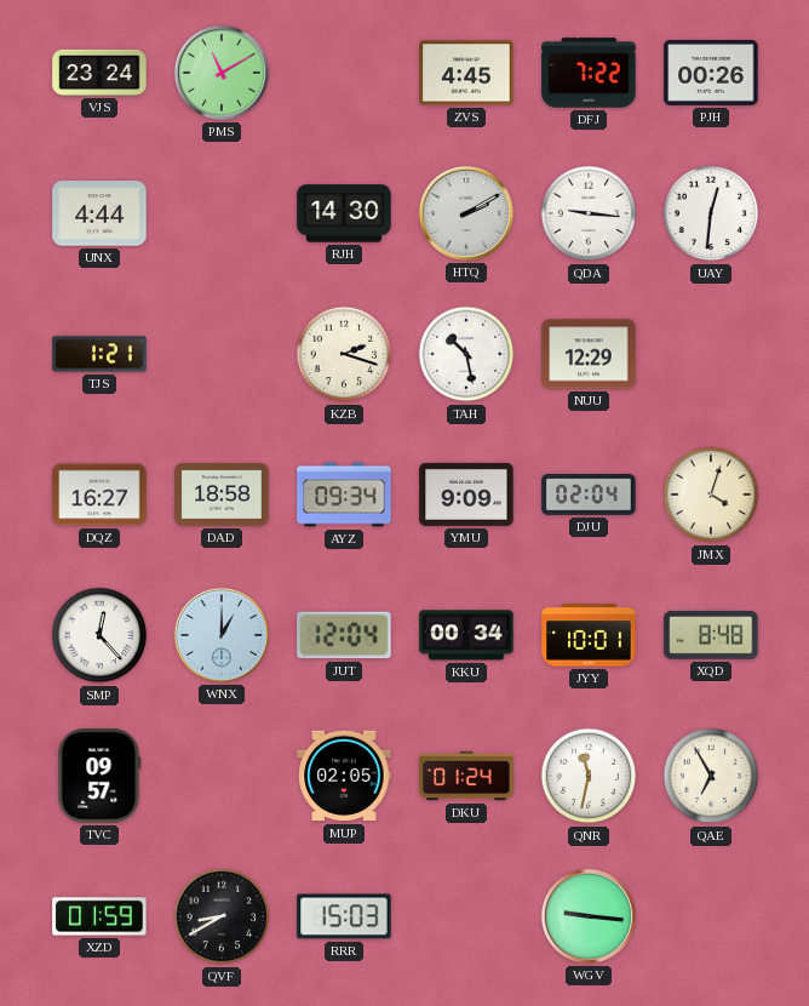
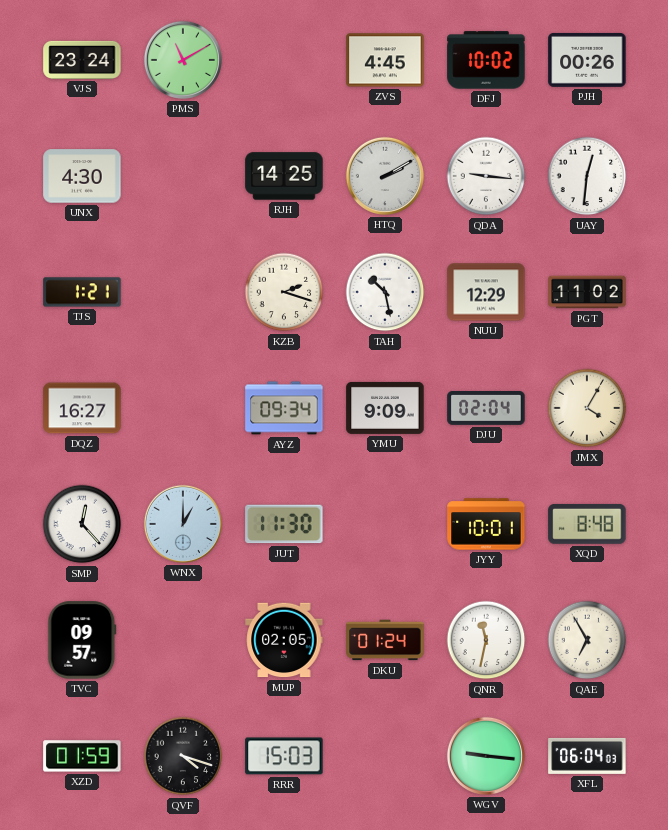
DFJ: 7:22 -> 10:02 (486, 60)
UNX: 4:44 -> 4:30 (82, 176)
RJH: 14:30 -> 14:25 (284, 176)
PGT: none -> 11:02 (587, 292)
DAD: 18:58 -> none (222, 495)
JMX: 4:03 -> 4:05 (587, 408)
JUT: 12:04 -> 11:30 (284, 524)
KKU: 00:34 -> none (466, 635)
QVF: 8:40 -> 4:18 (183, 756)
XFL: none -> 06:04 (587, 756)
